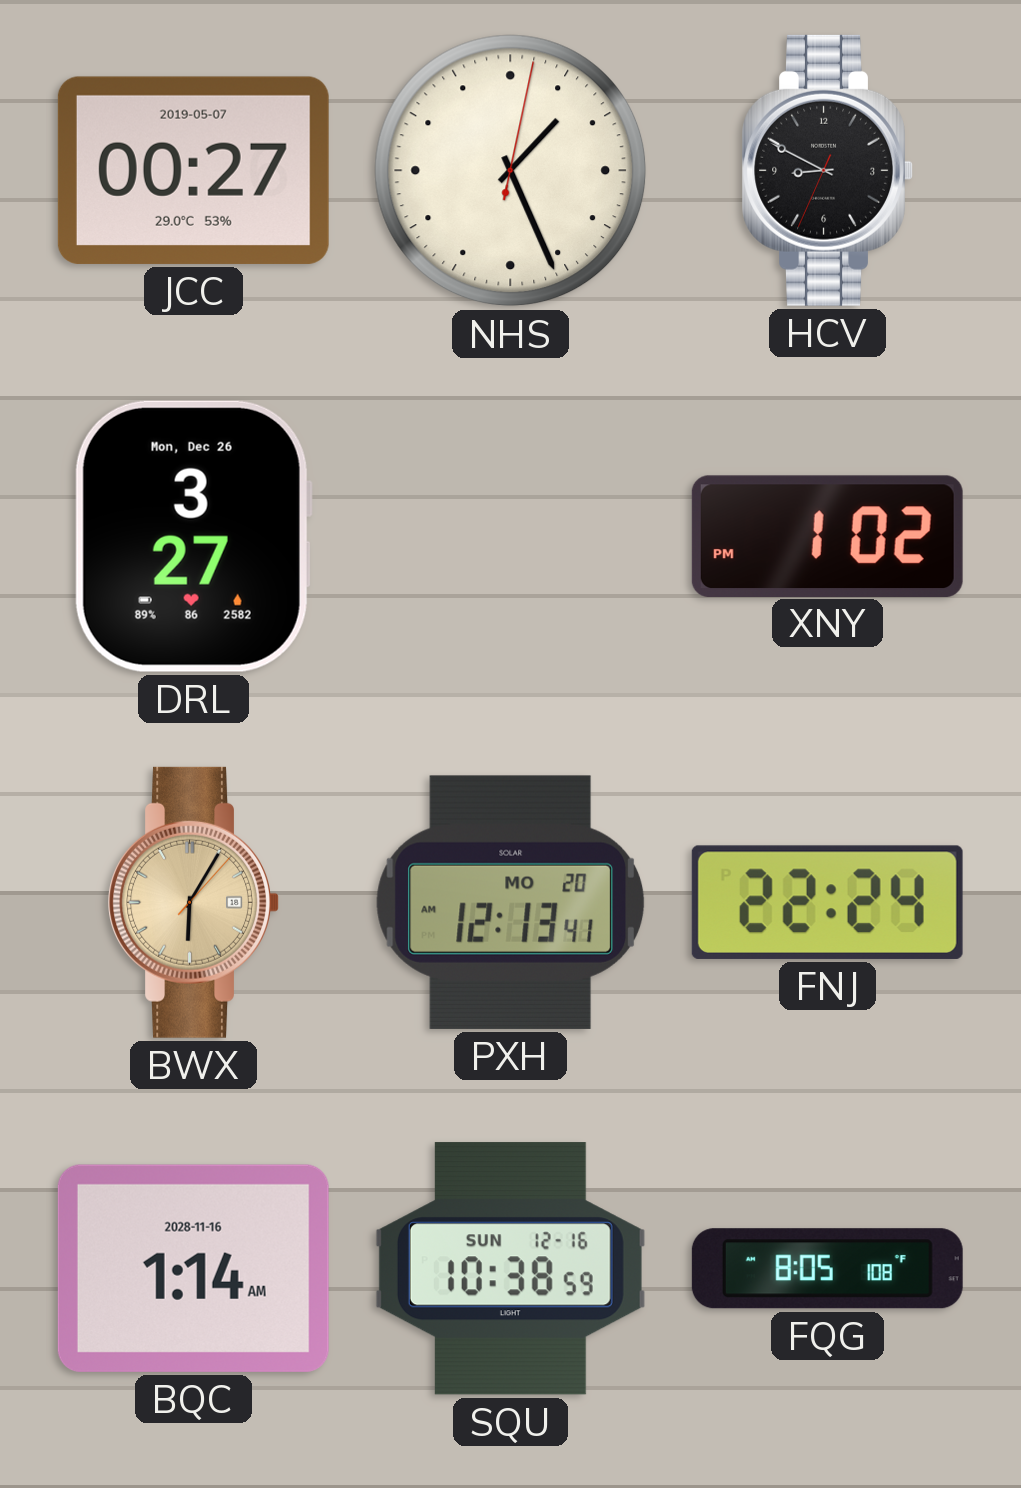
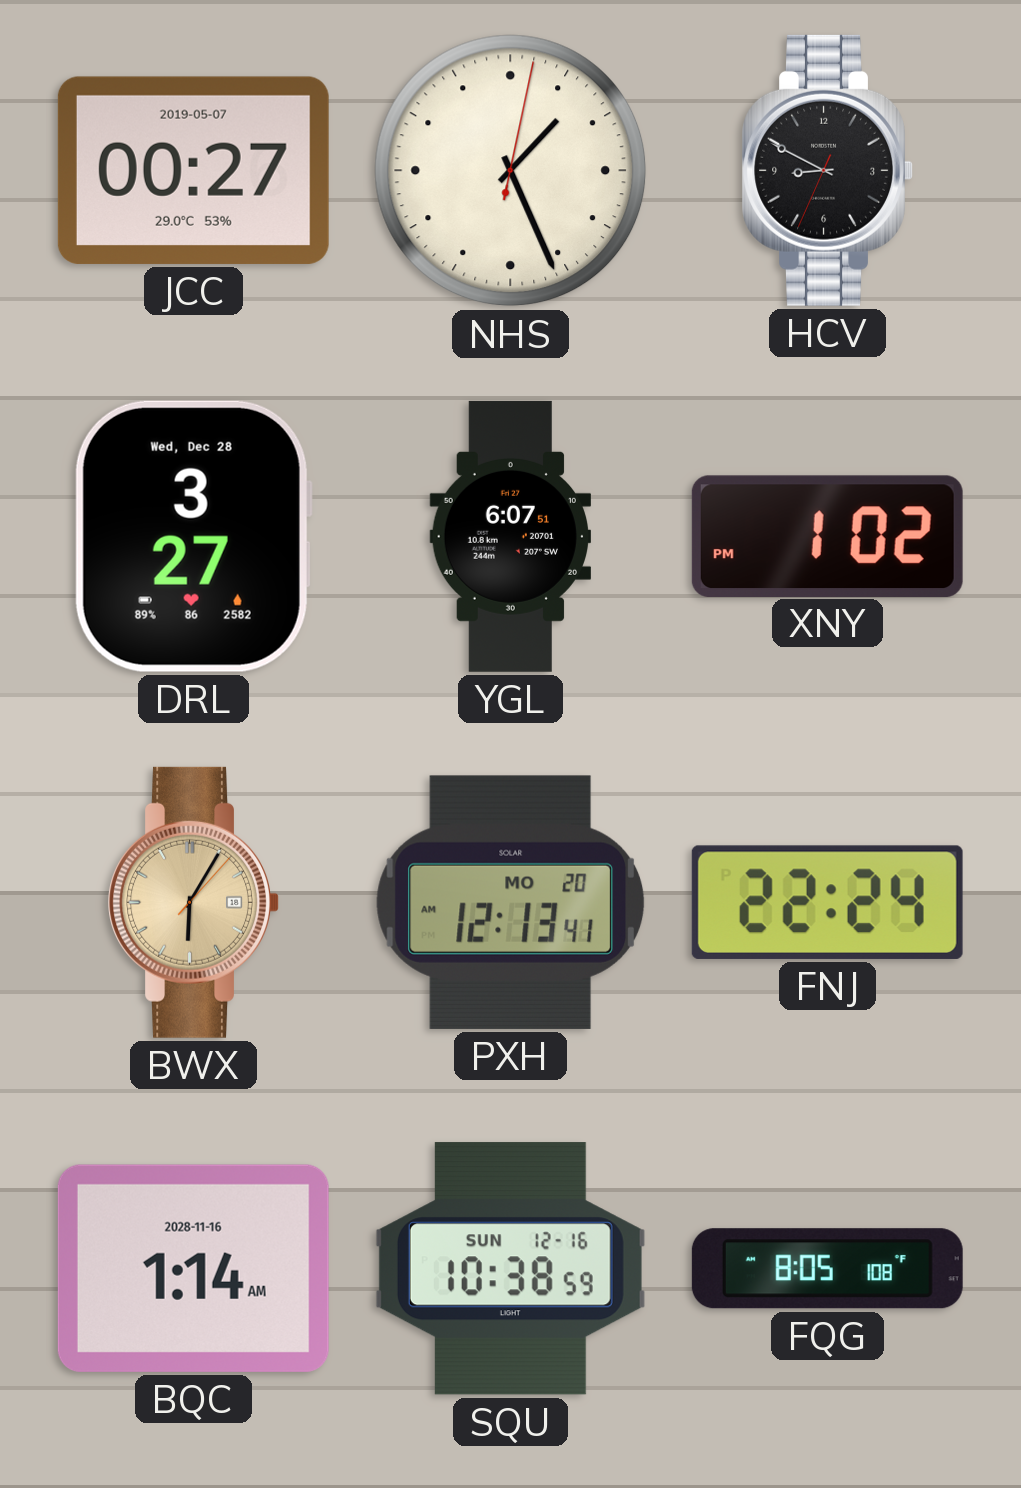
DRL date: Mon, Dec 26 -> Wed, Dec 28 (193, 536)
YGL: none -> 6:07 (510, 536)
